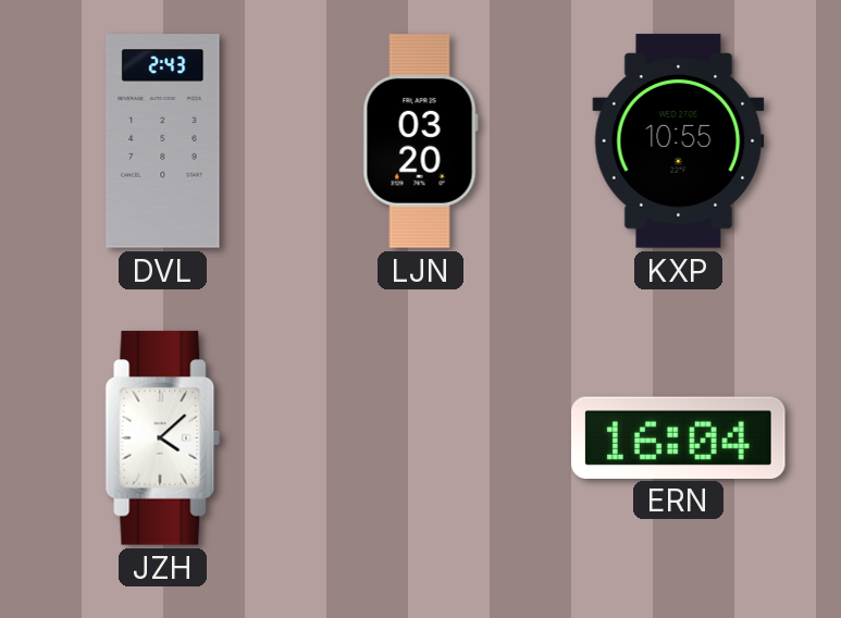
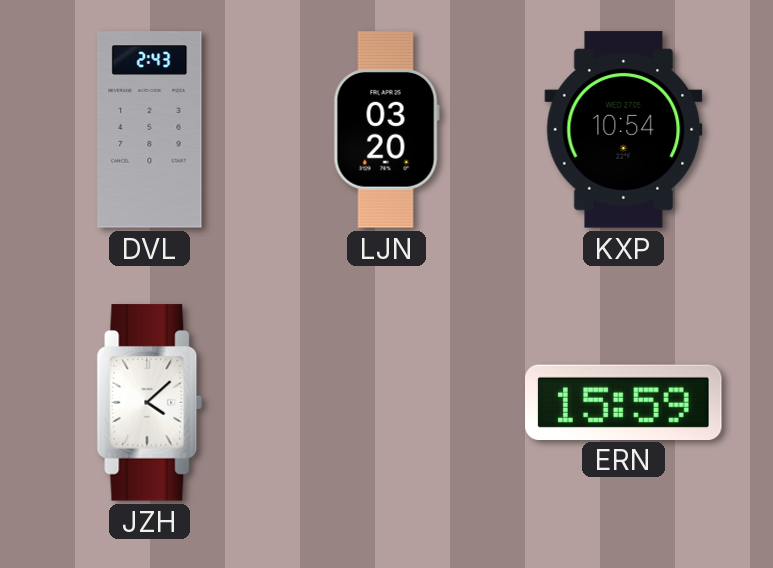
KXP: 10:55 -> 10:54 (624, 130)
ERN: 16:04 -> 15:59 (624, 402)
